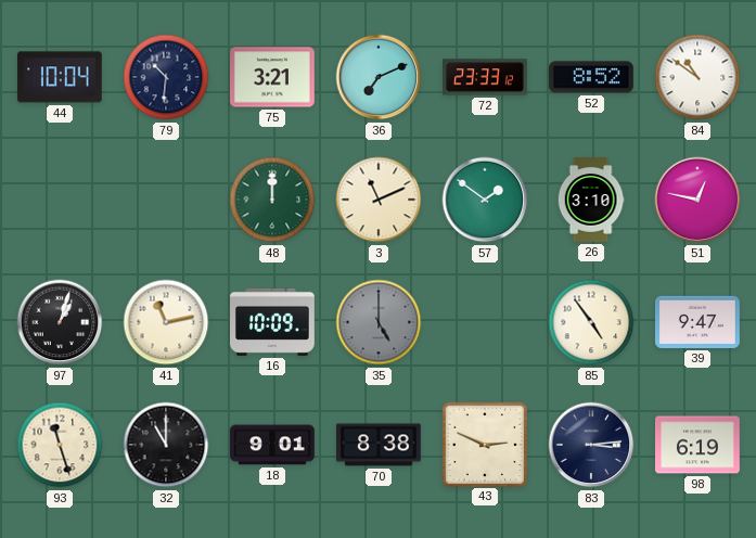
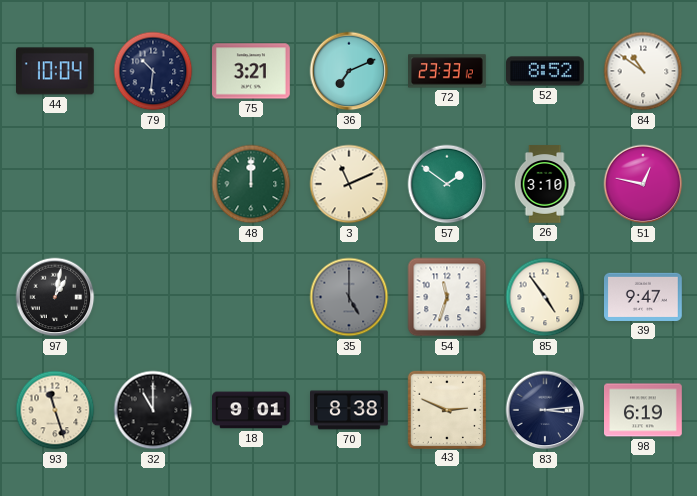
97: 1:03 -> 1:02 (55, 297)
41: 11:13 -> none (166, 322)
16: 10:09 -> none (273, 322)
54: none -> 11:33 (447, 297)
